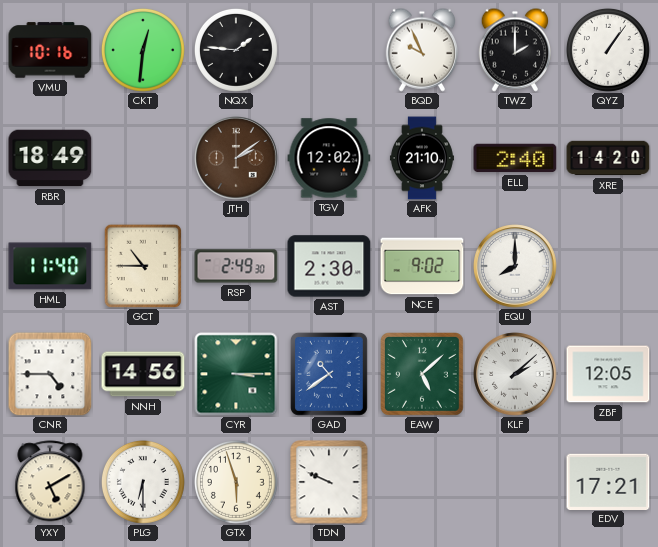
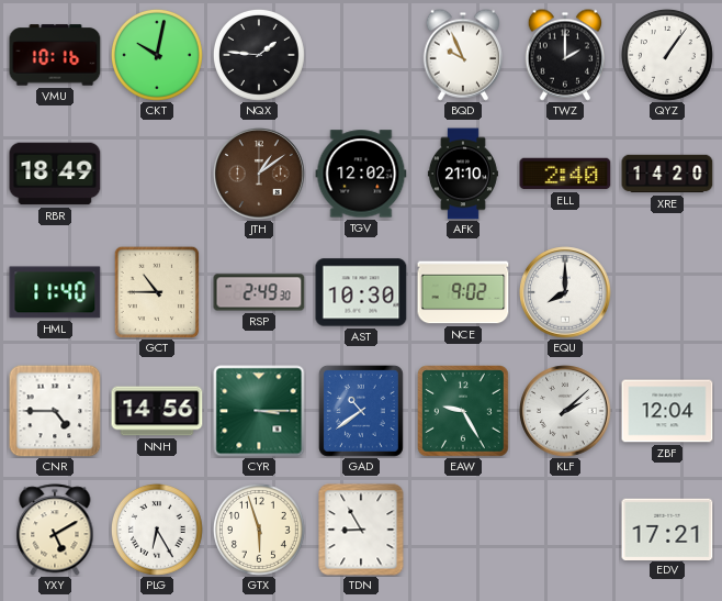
CKT: 12:31 -> 10:02 (157, 55)
JTH: 2:09 -> 1:09 (259, 174)
AST: 2:30 -> 10:30 (361, 292)
EAW: 5:08 -> 9:25 (464, 412)
ZBF: 12:05 -> 12:04 (667, 411)
PLG: 6:30 -> 6:25 (157, 530)
TDN: 9:49 -> 8:55 (361, 530)
